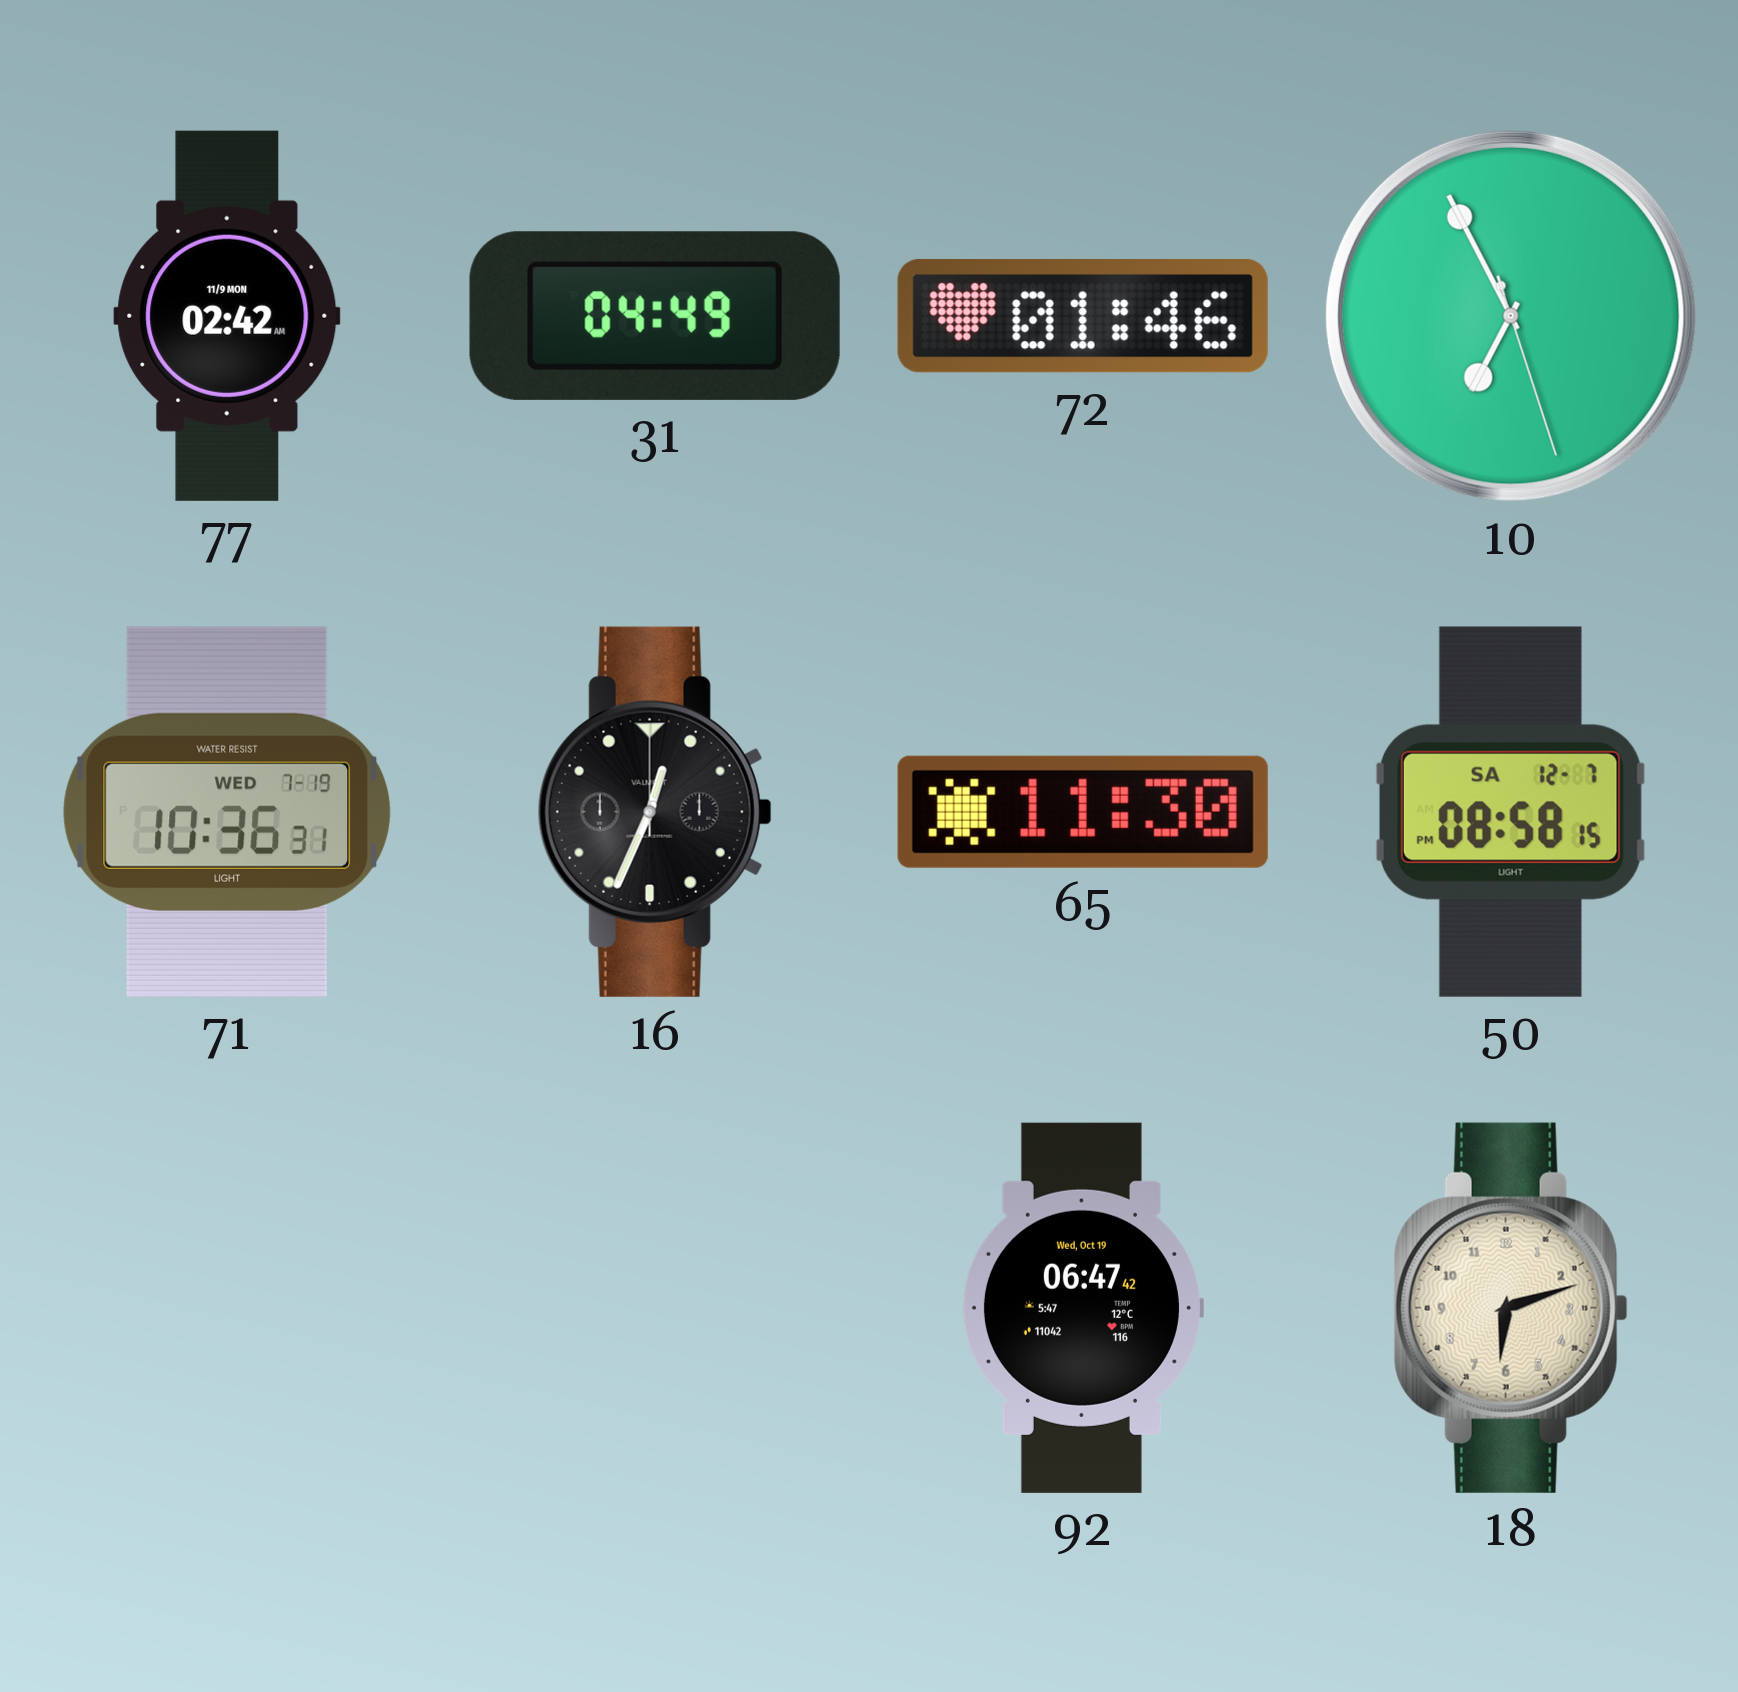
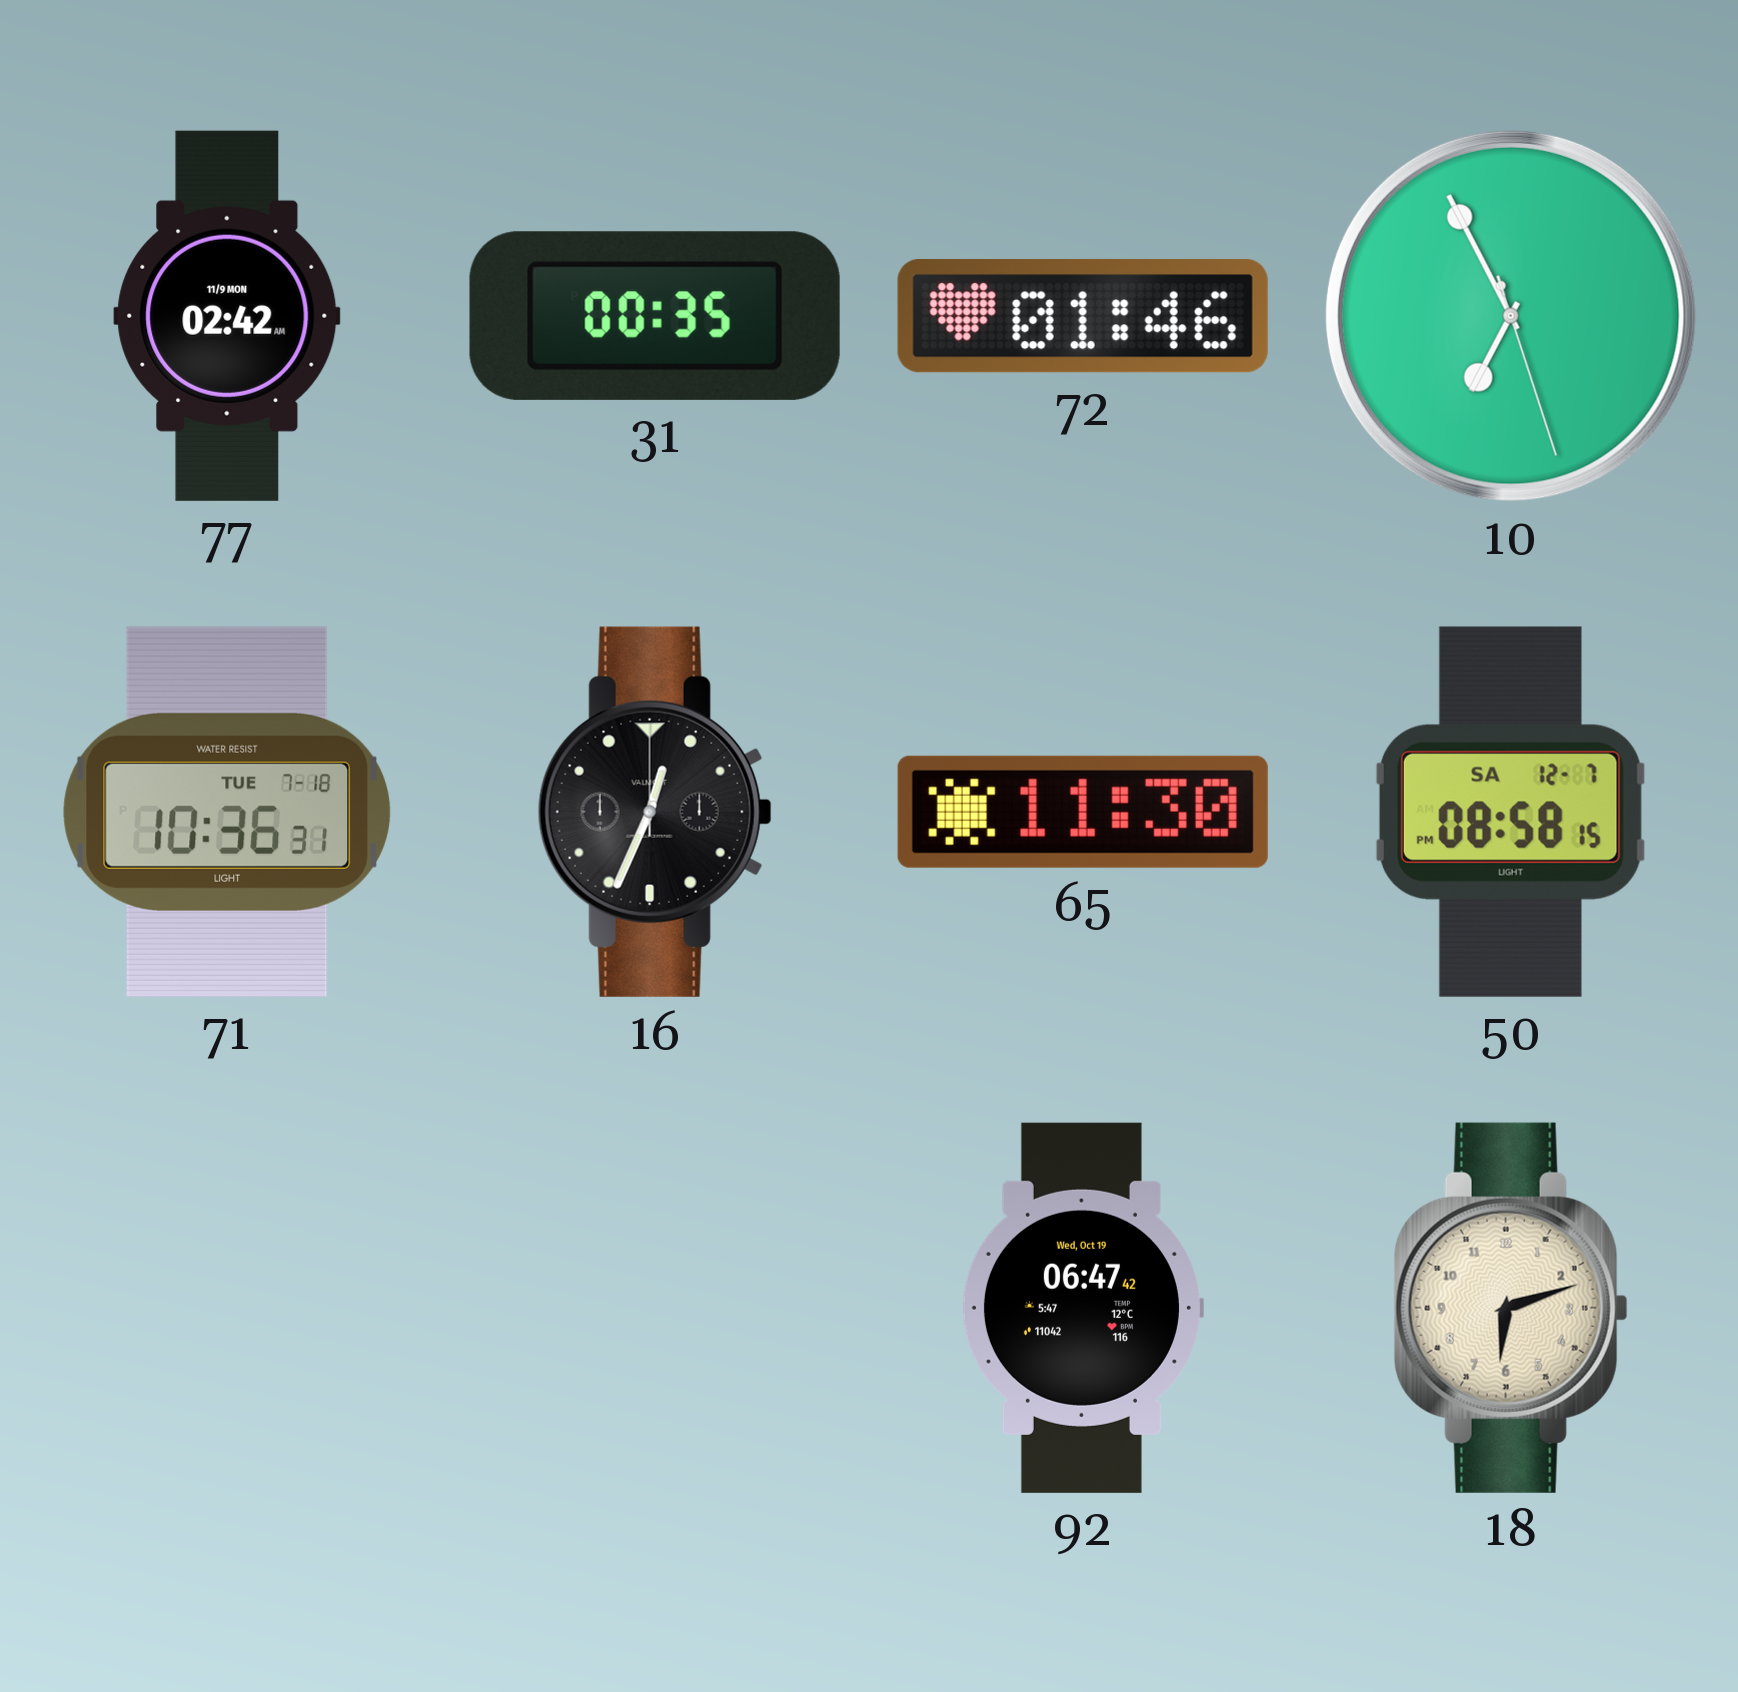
31: 04:49 -> 00:35 (655, 316)
71 date: WED 7-19 -> TUE 7-18 (227, 812)
